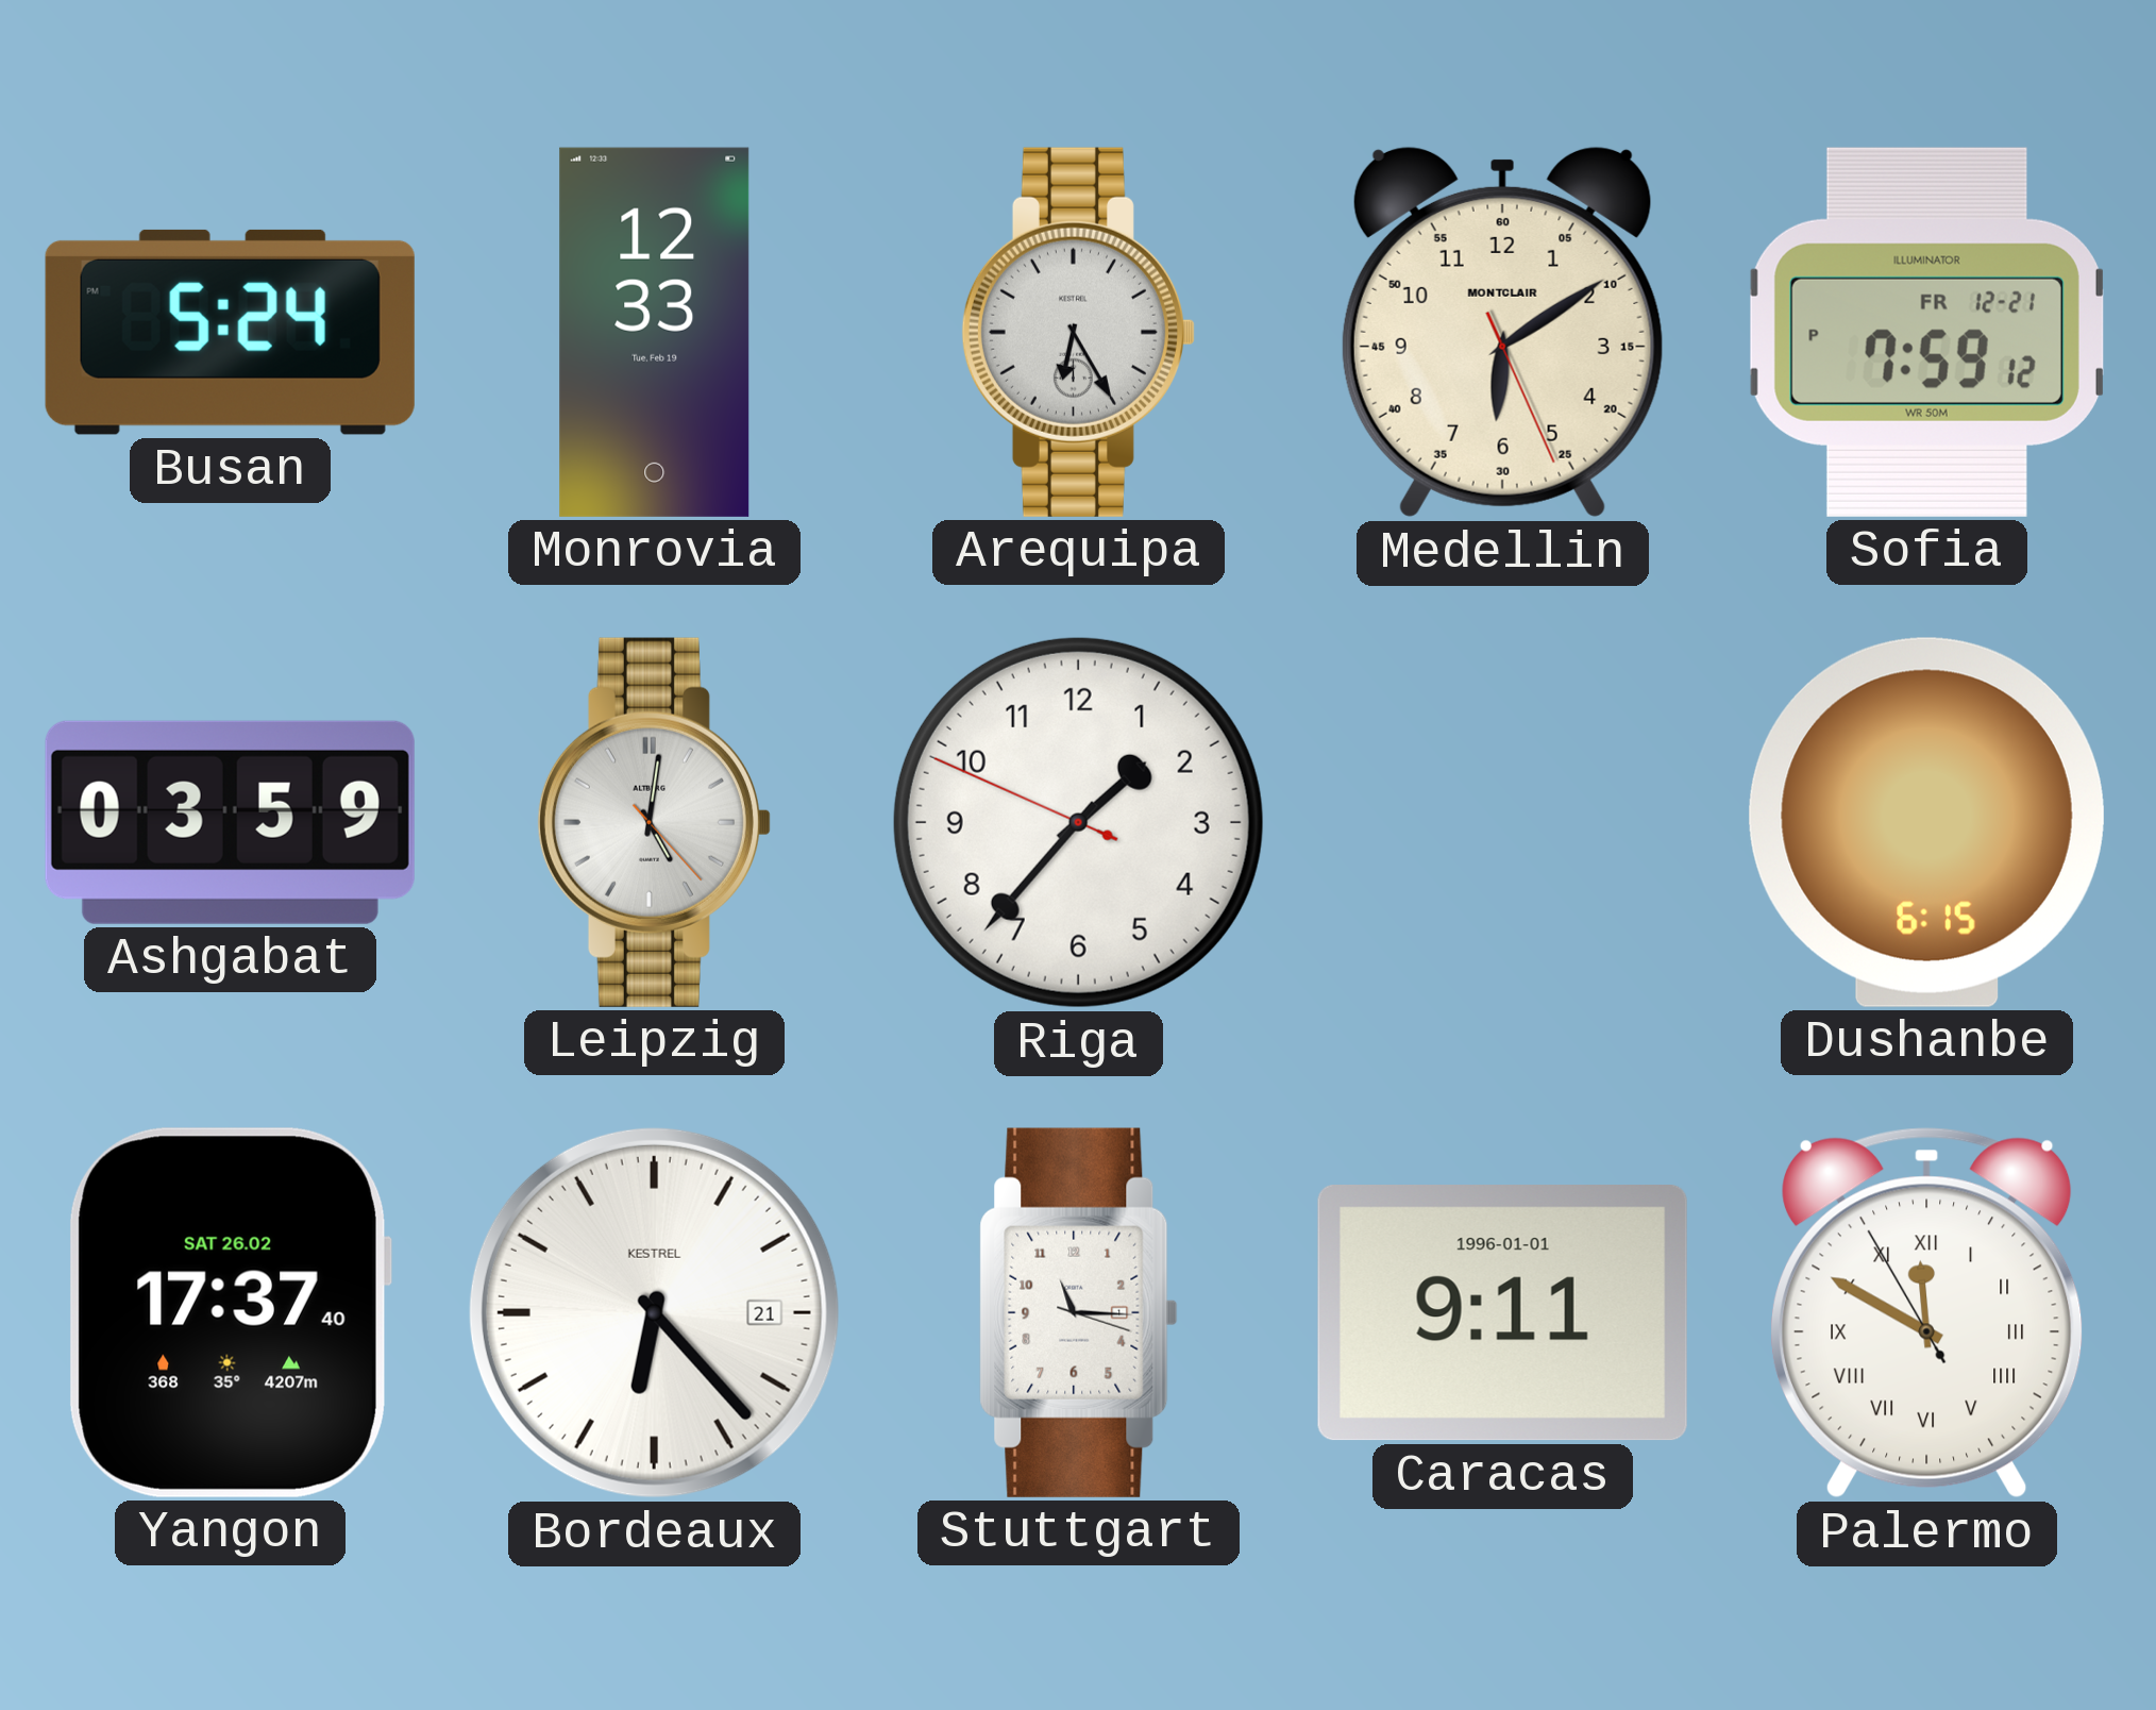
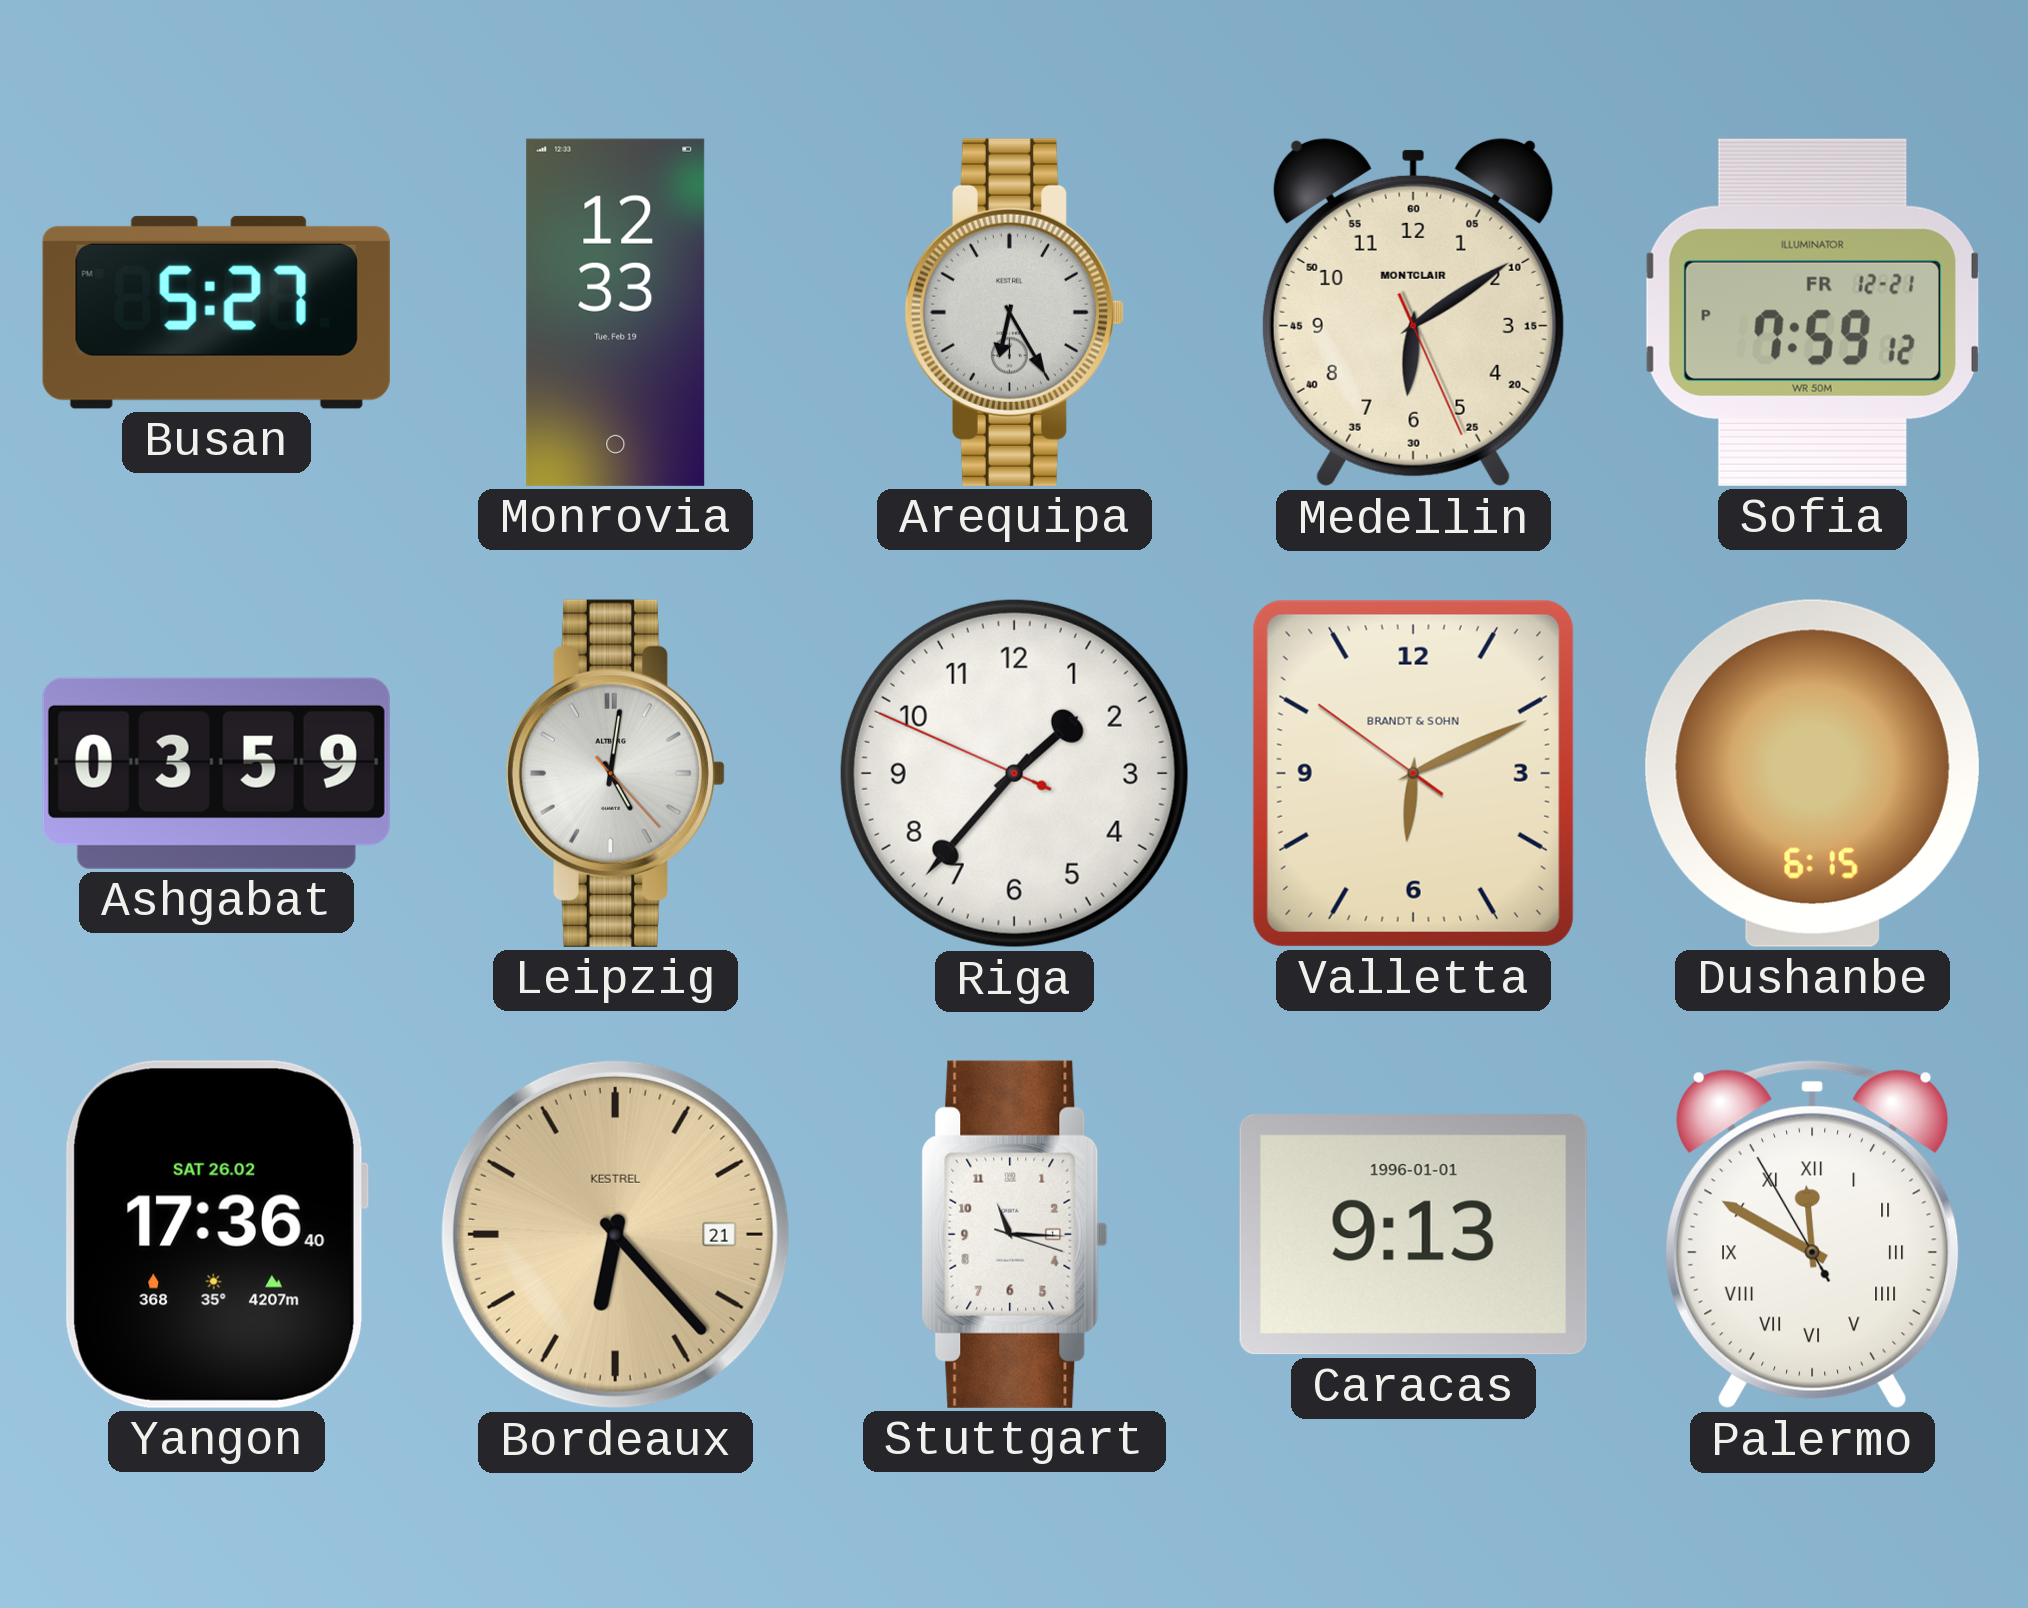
Busan: 5:24 -> 5:27 (216, 312)
Valletta: none -> 6:10 (1413, 773)
Yangon: 17:37 -> 17:36 (216, 1234)
Bordeaux dial: white -> champagne (615, 1234)
Caracas: 9:11 -> 9:13 (1413, 1235)
